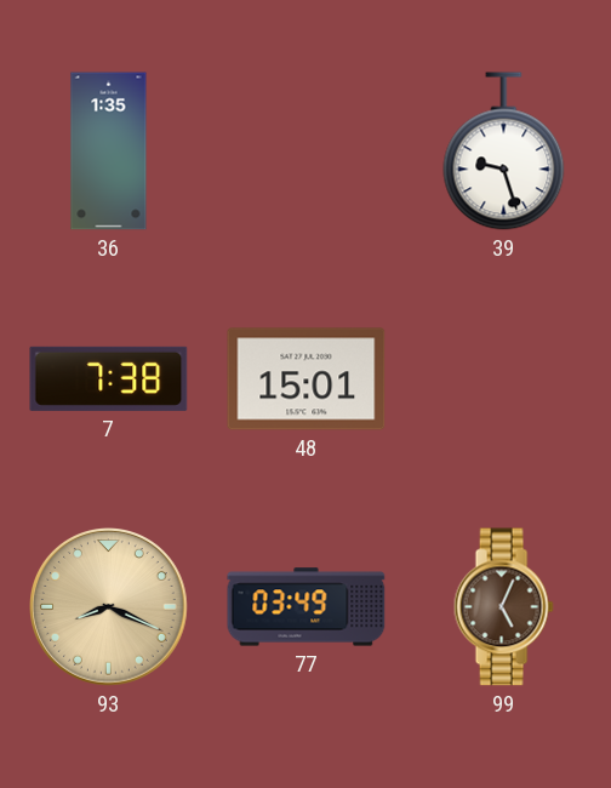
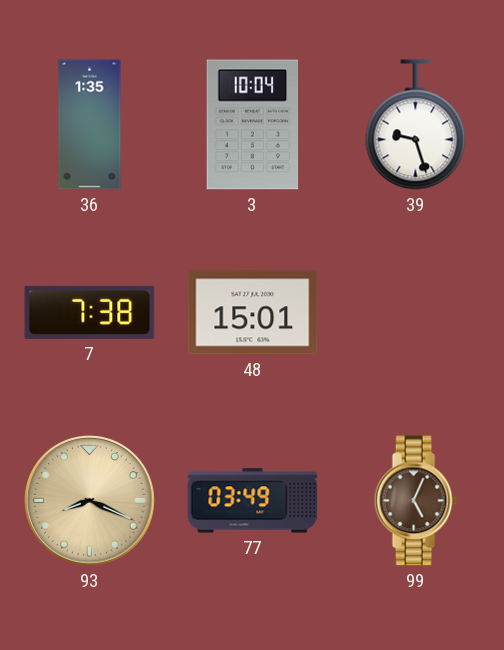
3: none -> 10:04 (253, 125)
